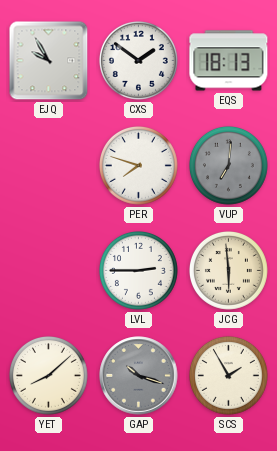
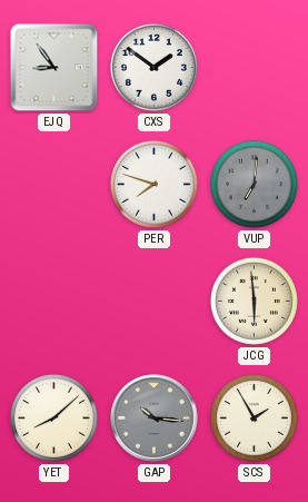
EJQ: 9:55 -> 8:54 (54, 68)
EQS: 18:13 -> none (229, 61)
LVL: 2:45 -> none (138, 270)
GAP: 10:18 -> 10:16 (155, 419)
